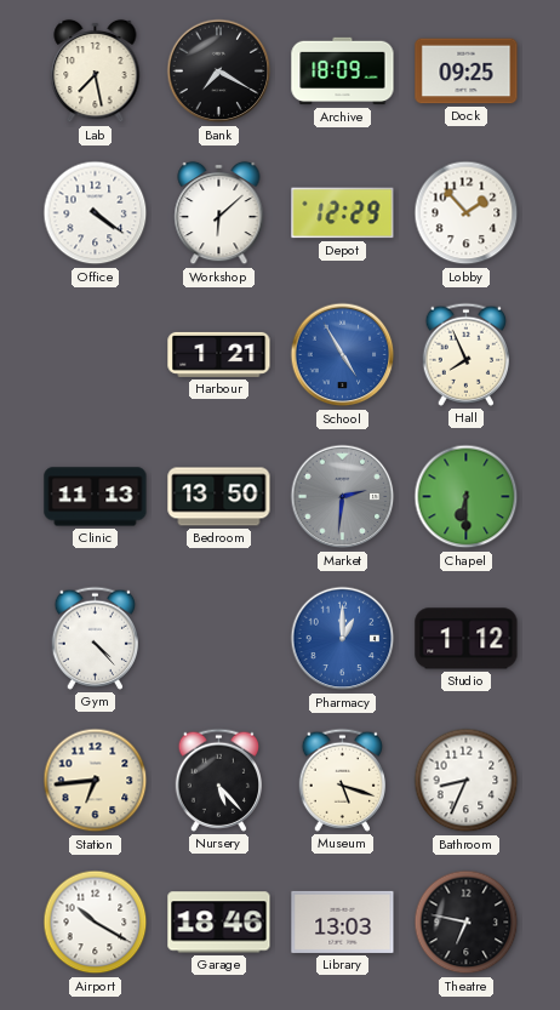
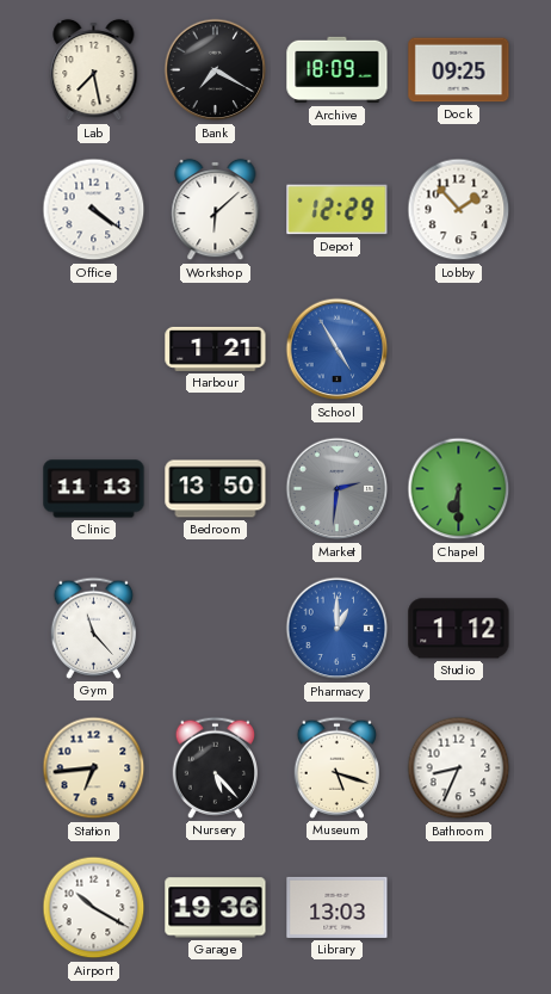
Hall: 7:56 -> none (465, 354)
Gym: 4:23 -> 11:23 (93, 628)
Garage: 18:46 -> 19:36 (216, 908)
Theatre: 6:47 -> none (467, 923)
